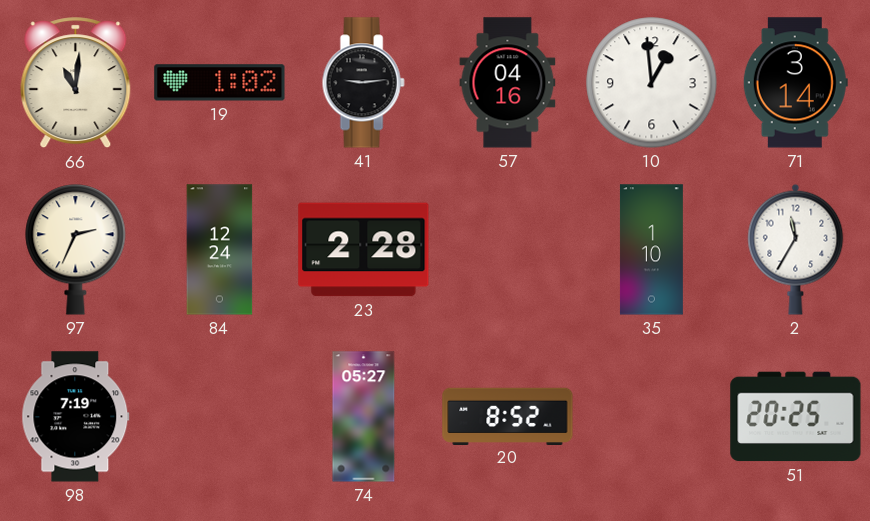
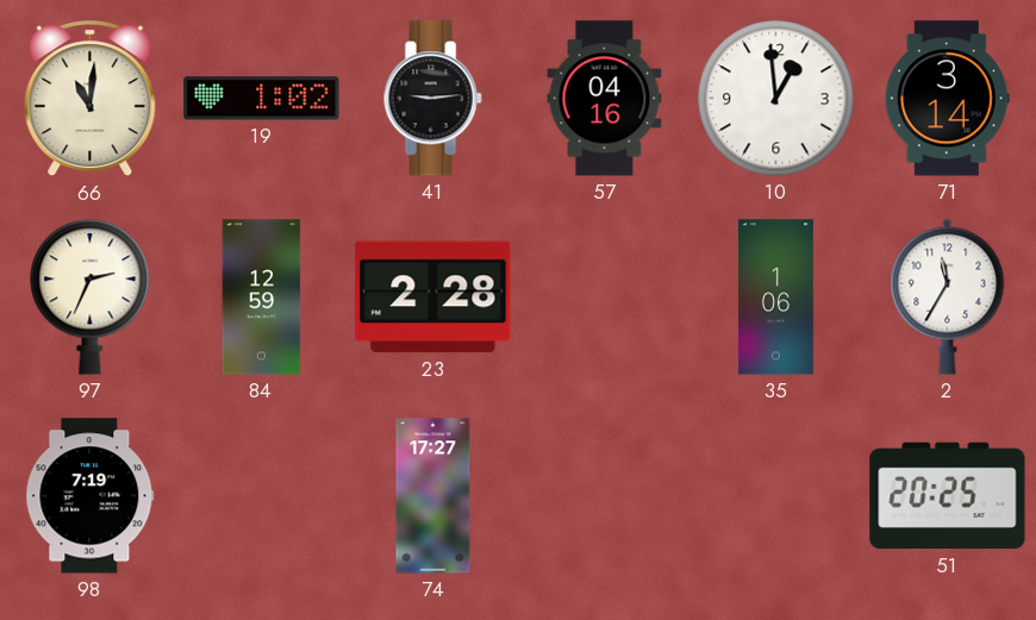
84: 12:24 -> 12:59 (262, 298)
35: 1:10 -> 1:06 (775, 298)
74: 05:27 -> 17:27 (433, 496)
20: 8:52 -> none (508, 416)
